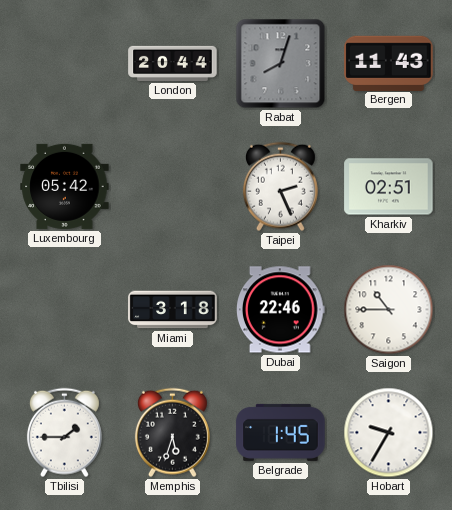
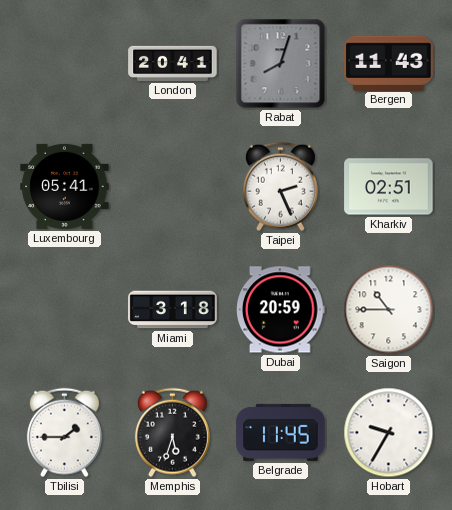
London: 20:44 -> 20:41 (173, 63)
Luxembourg: 05:42 -> 05:41 (65, 186)
Dubai: 22:46 -> 20:59 (281, 310)
Belgrade: 1:45 -> 11:45 (281, 432)
